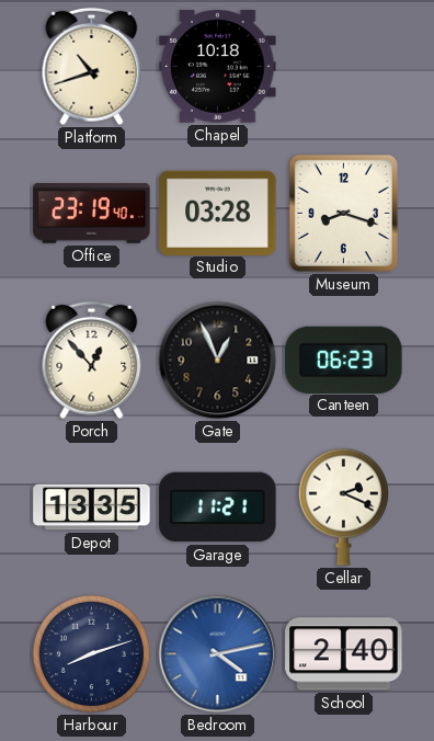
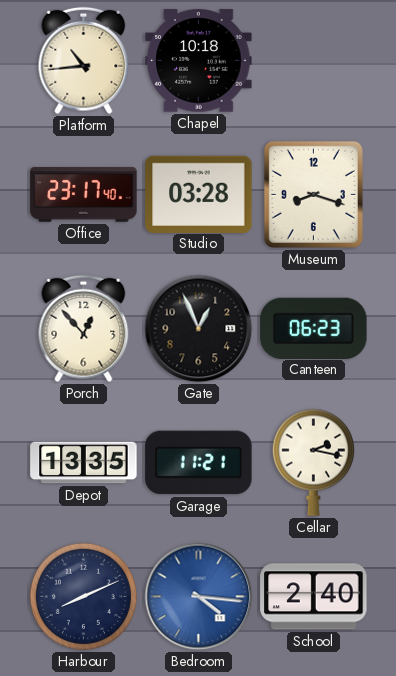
Platform: 10:42 -> 10:44 (84, 61)
Office: 23:19 -> 23:17 (84, 195)
Cellar: 2:19 -> 2:17 (313, 462)
Harbour: 8:12 -> 8:11 (83, 596)
Bedroom: 4:13 -> 4:16 (199, 597)
